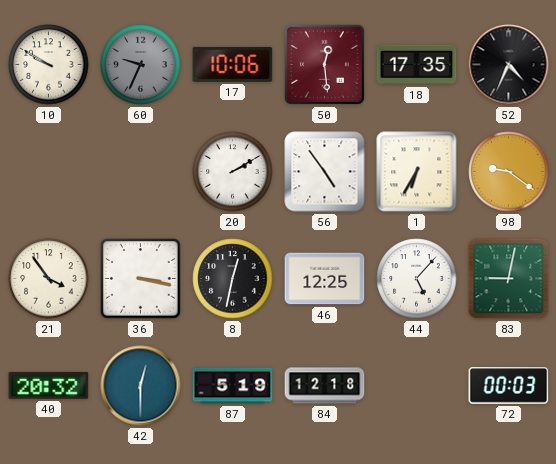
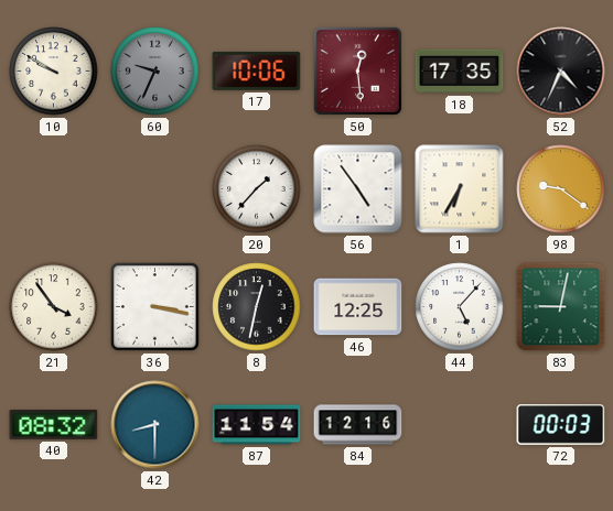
20: 2:10 -> 1:37 (257, 189)
40: 20:32 -> 08:32 (54, 424)
42: 12:30 -> 8:30 (155, 425)
87: 5:19 -> 11:54 (257, 425)
84: 12:18 -> 12:16 (358, 425)
